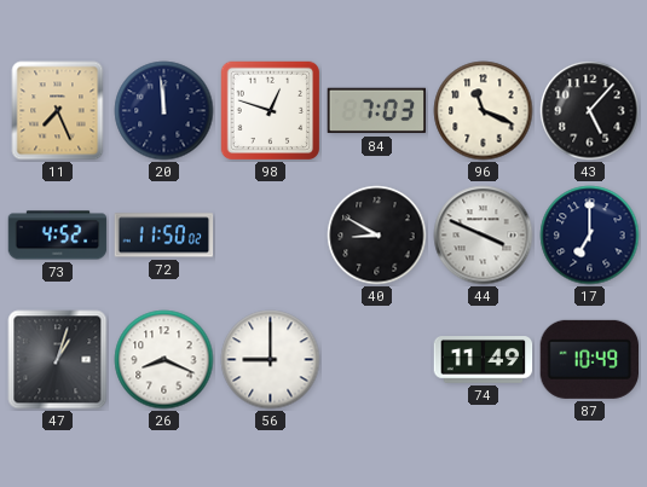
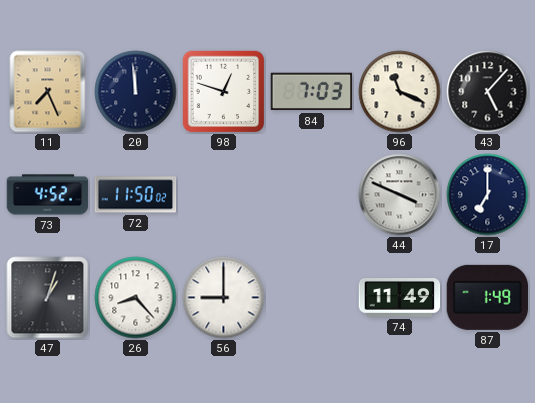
40: 8:50 -> none (377, 236)
26: 8:19 -> 8:23 (136, 298)
87: 10:49 -> 1:49 (487, 297)
